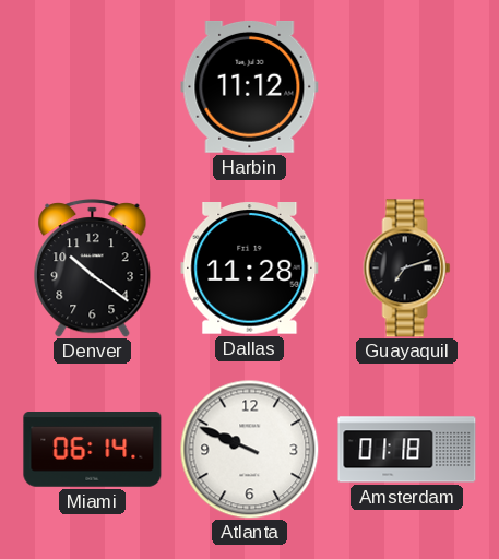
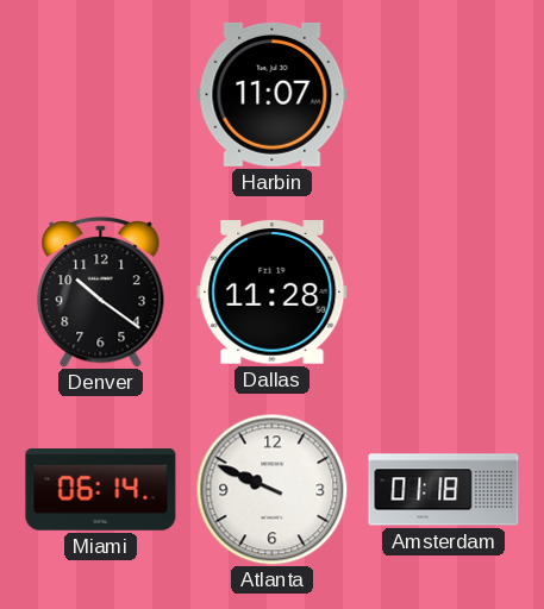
Harbin: 11:12 -> 11:07 (273, 94)
Guayaquil: 7:12 -> none (407, 269)
